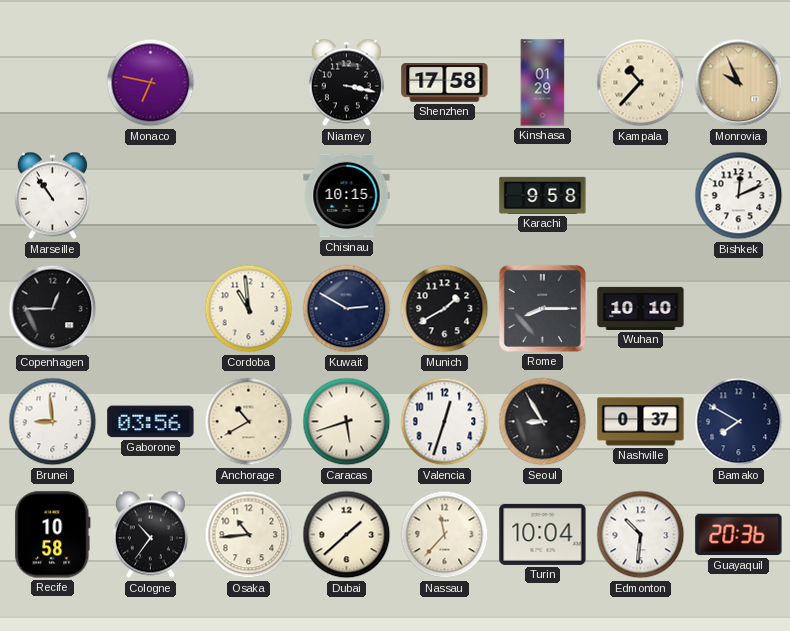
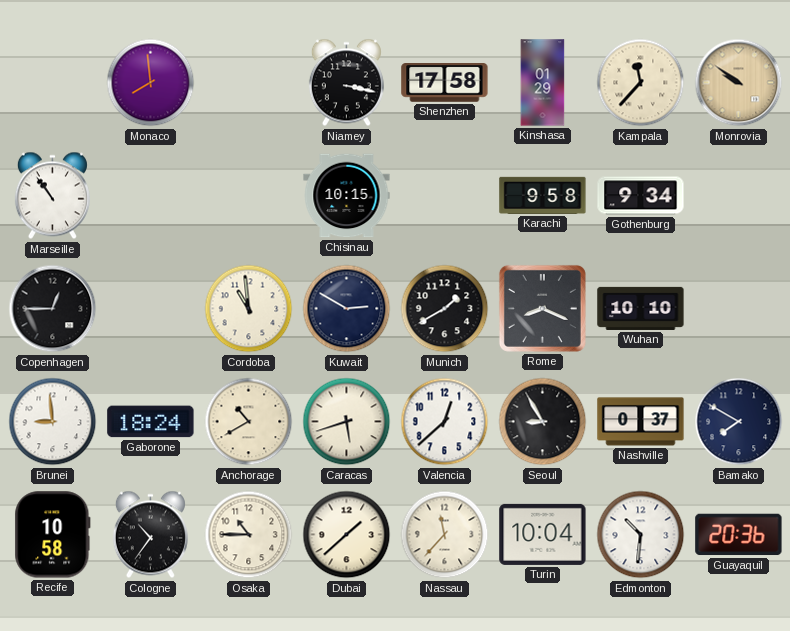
Monaco: 6:47 -> 7:59 (151, 83)
Kampala: 10:37 -> 11:37 (641, 83)
Monrovia: 9:56 -> 9:51 (739, 83)
Gothenburg: none -> 9:34 (641, 196)
Bishkek: 12:11 -> none (739, 196)
Rome: 8:15 -> 8:19 (542, 308)
Gaborone: 03:56 -> 18:24 (151, 422)
Valencia: 12:33 -> 12:38 (445, 422)
Osaka: 10:44 -> 10:45 (249, 535)
